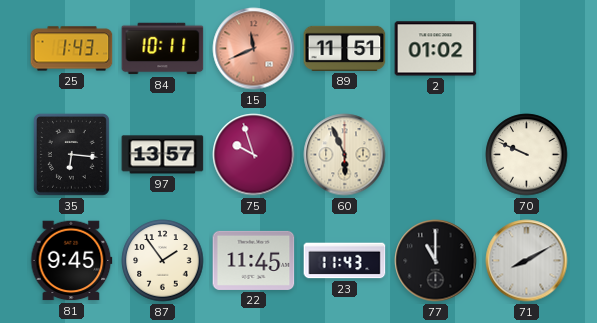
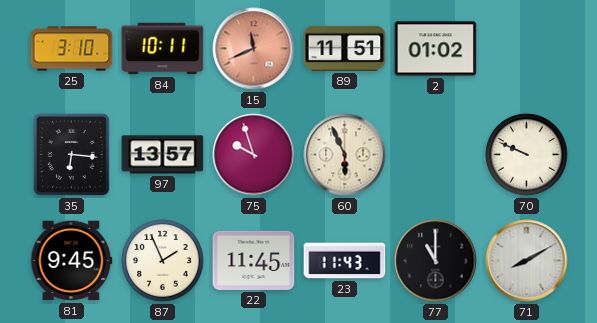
25: 1:43 -> 3:10 (72, 49)
87: 1:54 -> 1:56 (163, 261)
